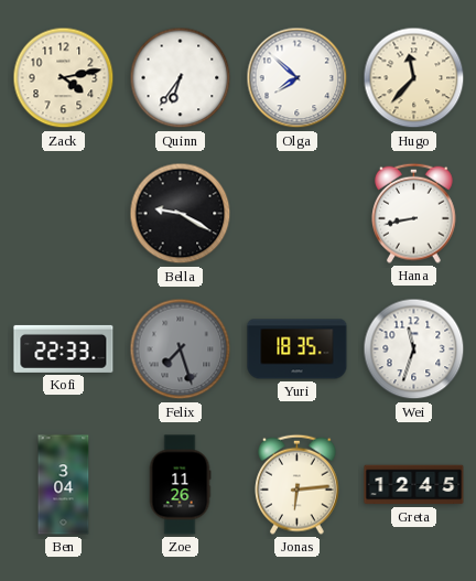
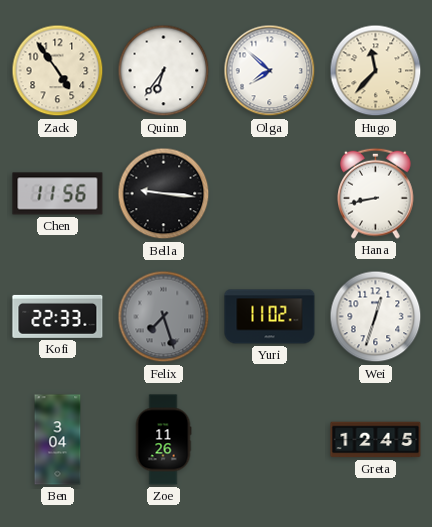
Zack: 4:13 -> 4:54 (58, 71)
Chen: none -> 11:56 (58, 194)
Bella: 9:20 -> 9:16 (164, 194)
Yuri: 18:35 -> 11:02 (270, 317)
Wei: 11:33 -> 12:33 (376, 317)
Jonas: 6:14 -> none (297, 484)
